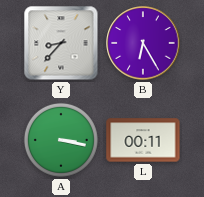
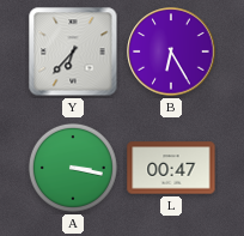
Y: 8:37 -> 6:37 (73, 52)
L: 00:11 -> 00:47 (171, 168)
